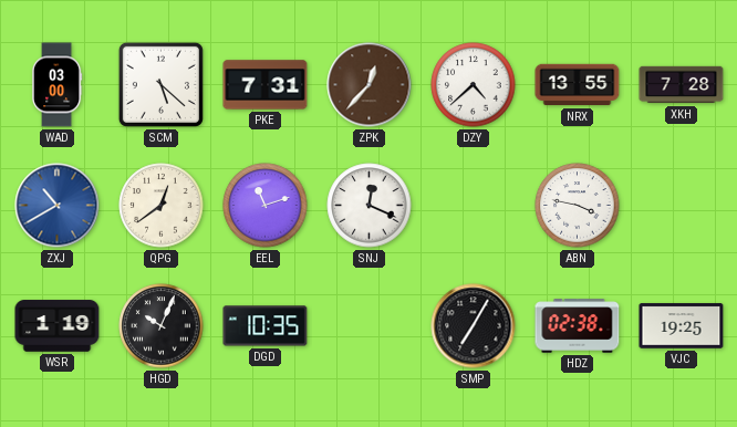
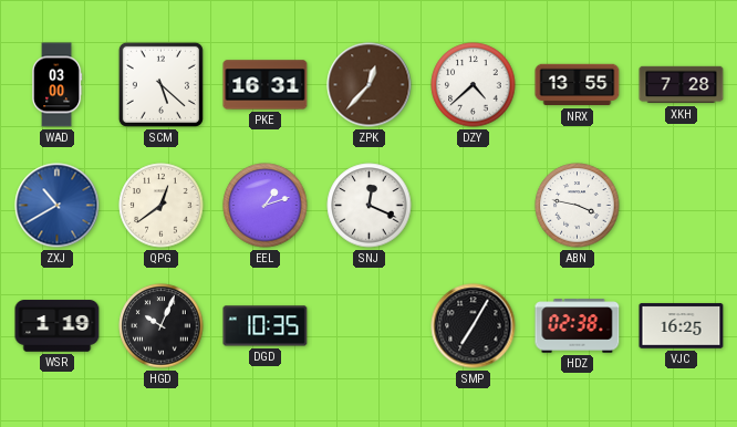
PKE: 7:31 -> 16:31 (266, 85)
EEL: 11:12 -> 1:12 (266, 206)
VJC: 19:25 -> 16:25 (682, 326)
